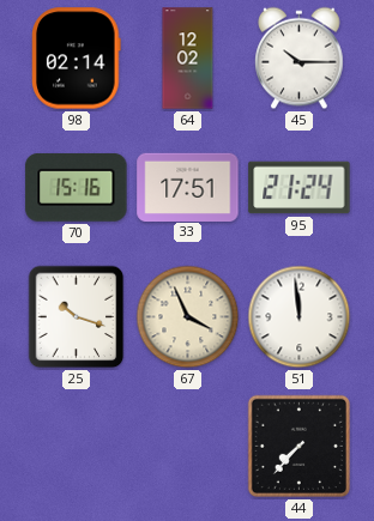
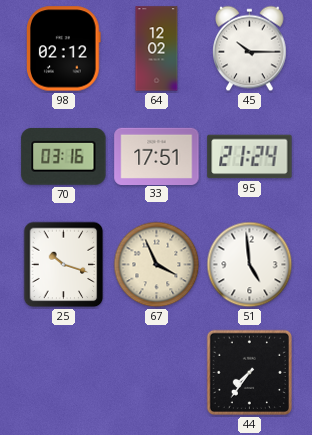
98: 02:14 -> 02:12 (64, 49)
70: 15:16 -> 03:16 (64, 156)
51: 11:59 -> 4:59 (250, 265)
44: 7:37 -> 7:36 (249, 372)
